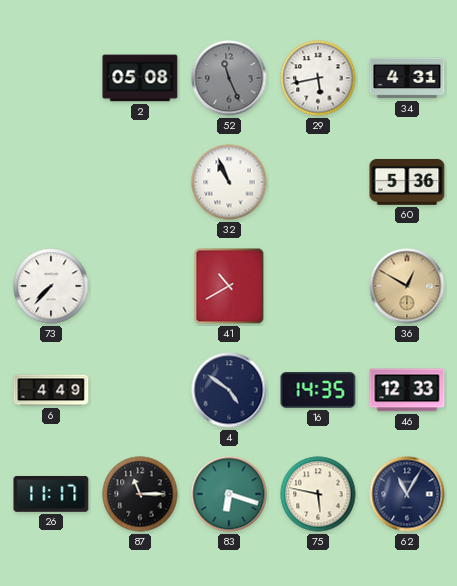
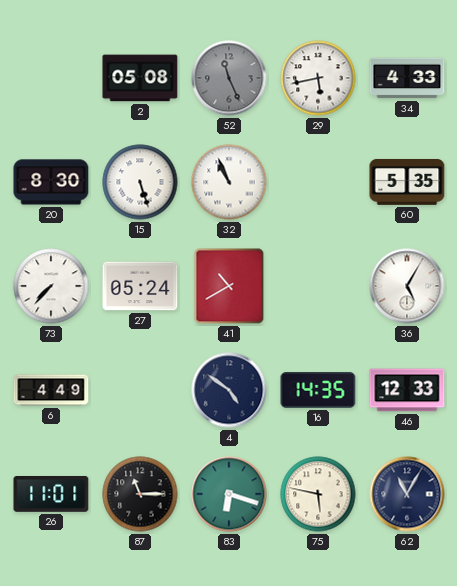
34: 4:31 -> 4:33 (407, 78)
20: none -> 8:30 (51, 182)
15: none -> 5:27 (140, 182)
60: 5:36 -> 5:35 (407, 182)
27: none -> 05:24 (140, 286)
36: 12:50 -> 5:05 (407, 286)
36 dial: champagne -> white (407, 286)
26: 11:17 -> 11:01 (51, 494)
